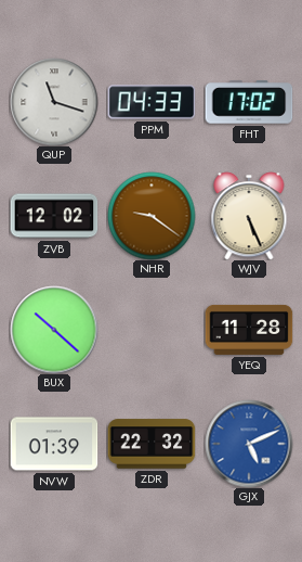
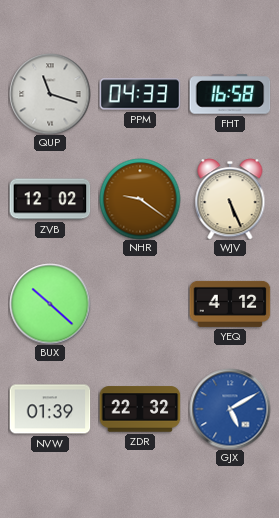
FHT: 17:02 -> 16:58 (230, 94)
YEQ: 11:28 -> 4:12 (230, 304)
GJX: 5:11 -> 5:10 (230, 409)
